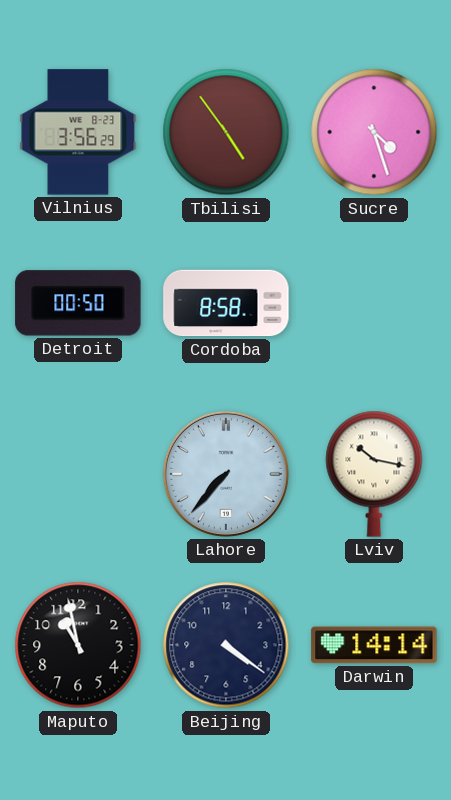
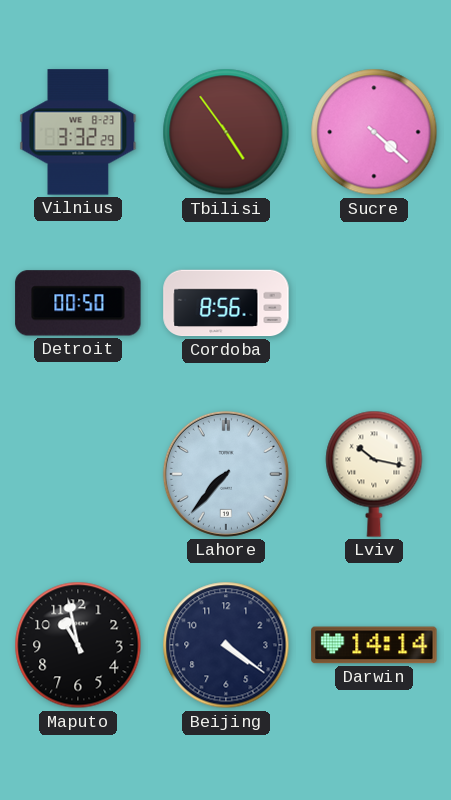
Vilnius: 3:56 -> 3:32 (78, 132)
Sucre: 4:27 -> 4:22 (374, 132)
Cordoba: 8:58 -> 8:56 (226, 303)
